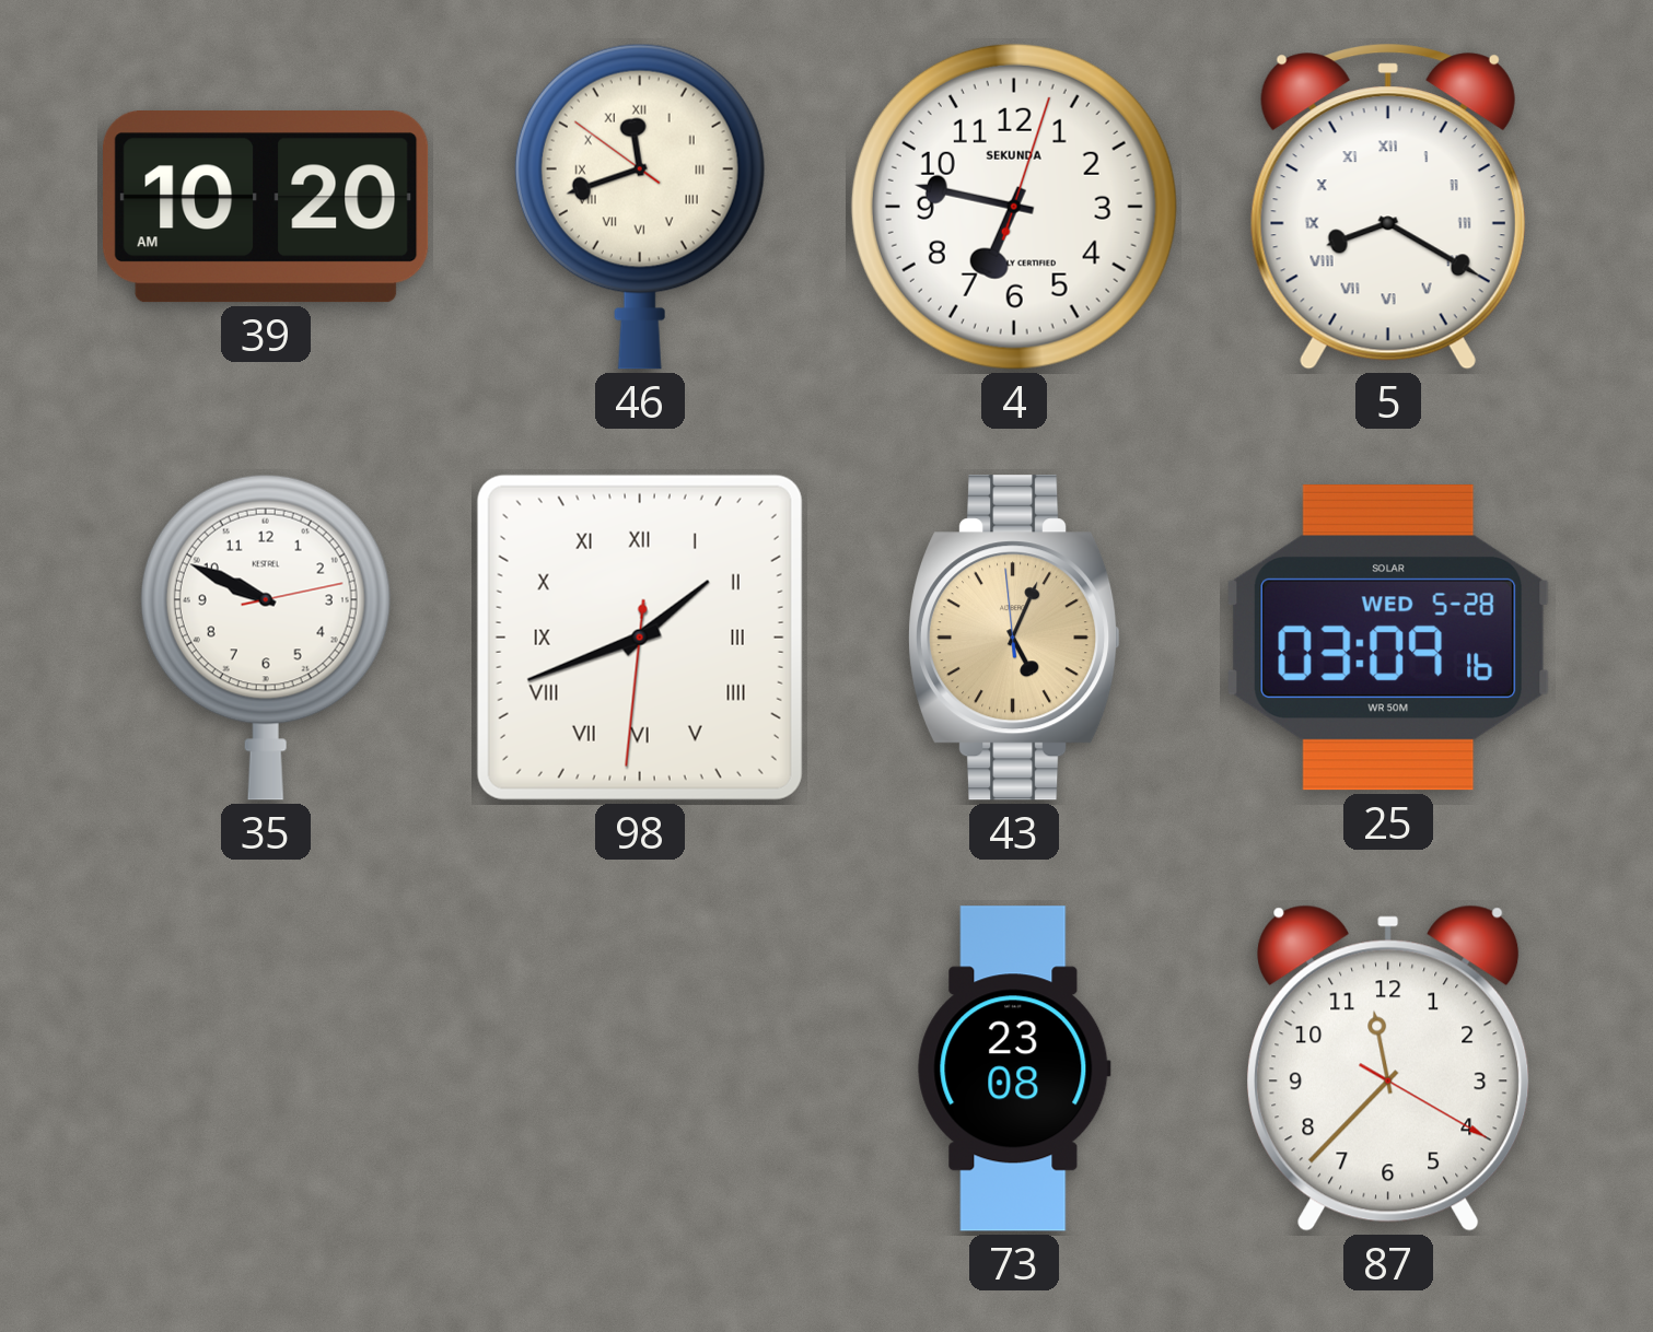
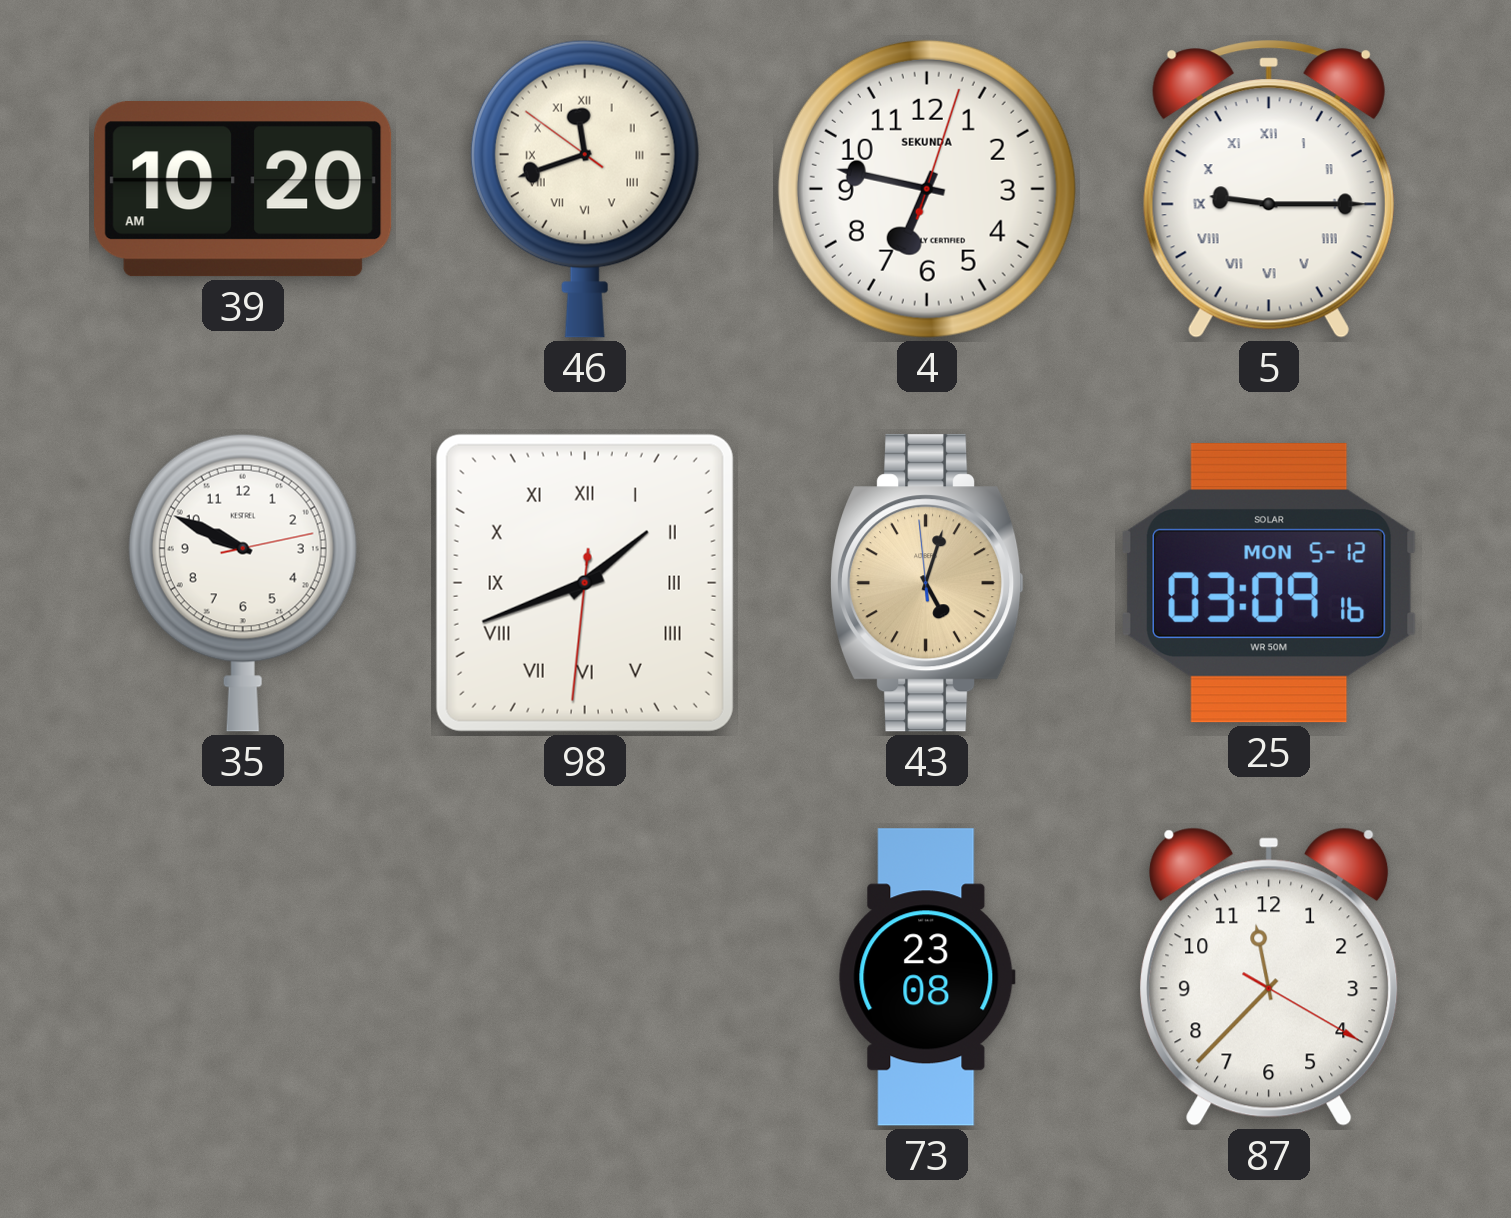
5: 8:20 -> 9:15 (1269, 189)
43: 5:03 -> 5:02 (928, 583)
25 date: WED 5-28 -> MON 5-12 (1269, 583)
